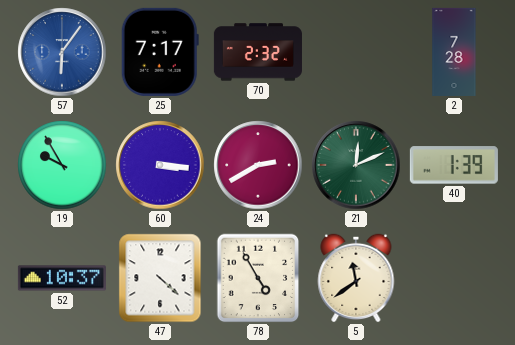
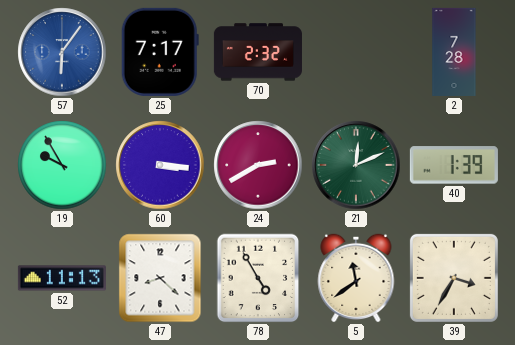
52: 10:37 -> 11:13 (62, 278)
47: 4:22 -> 8:22 (160, 278)
39: none -> 3:35 (454, 278)
